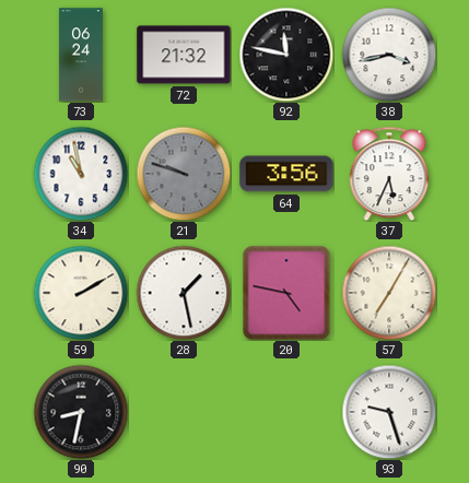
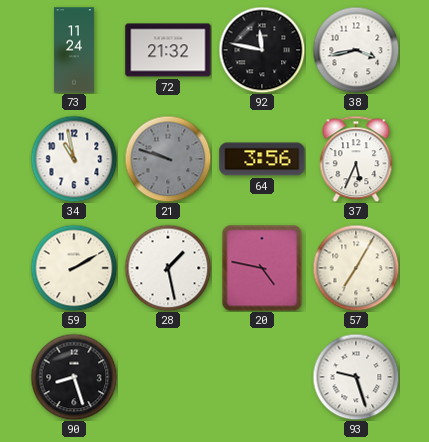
73: 06:24 -> 11:24 (74, 50)
90: 8:32 -> 8:27 (74, 377)
